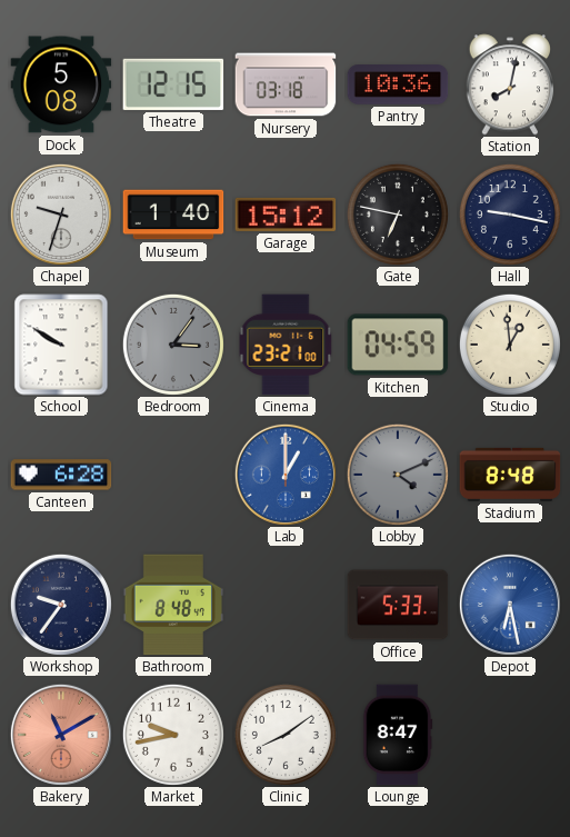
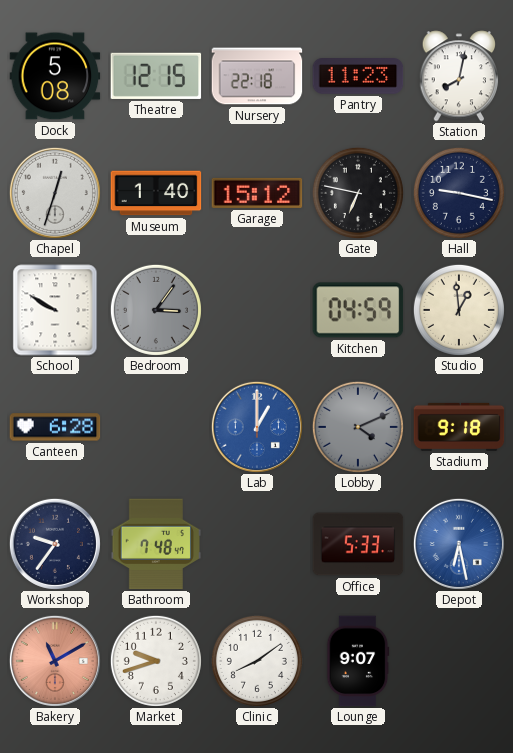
Nursery: 03:18 -> 22:18 (257, 76)
Pantry: 10:36 -> 11:23 (358, 77)
Chapel: 9:33 -> 12:33 (55, 193)
Cinema: 23:21 -> none (286, 345)
Stadium: 8:48 -> 9:18 (459, 427)
Bathroom: 8:48 -> 7:48 (155, 544)
Market: 9:43 -> 9:42 (156, 661)
Lounge: 8:47 -> 9:07 (358, 661)
